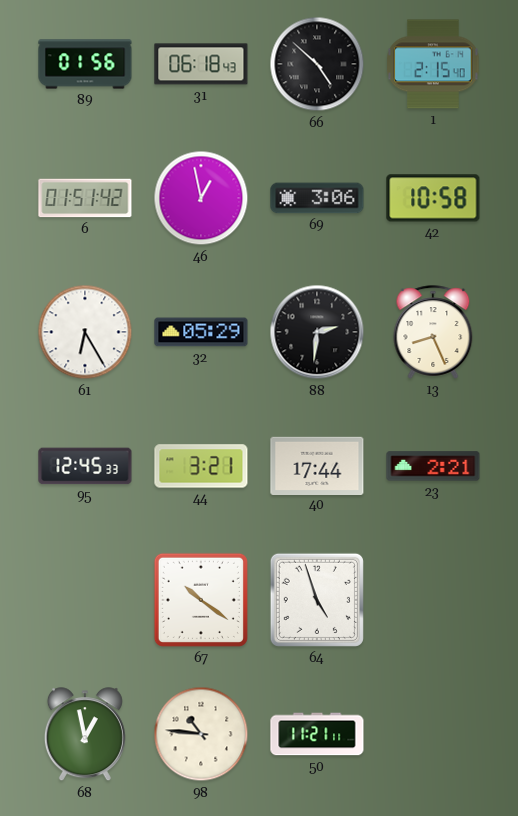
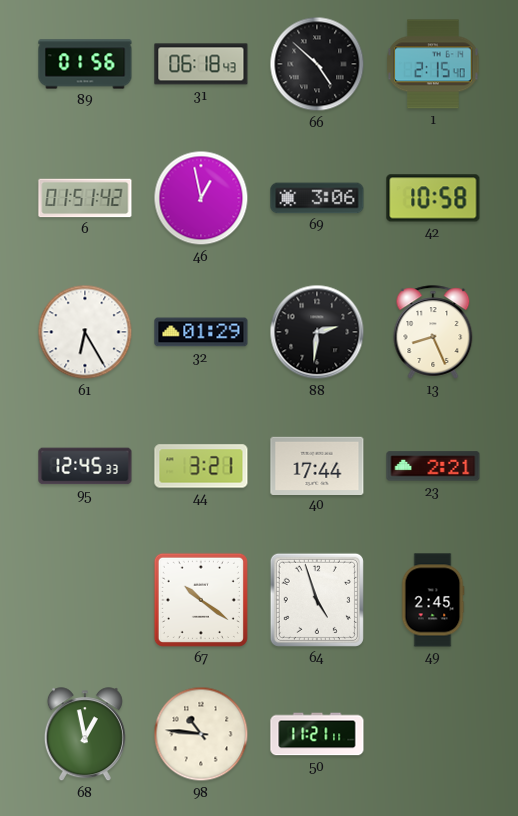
32: 05:29 -> 01:29 (201, 332)
49: none -> 2:45 (433, 600)
